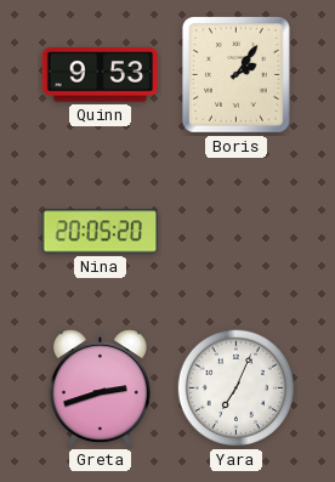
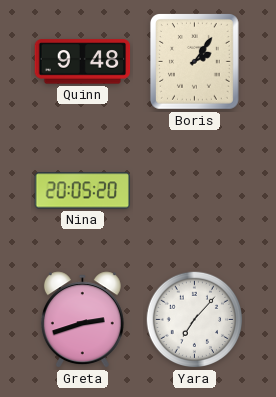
Quinn: 9:53 -> 9:48 (83, 62)
Yara: 7:04 -> 7:07 (195, 320)
